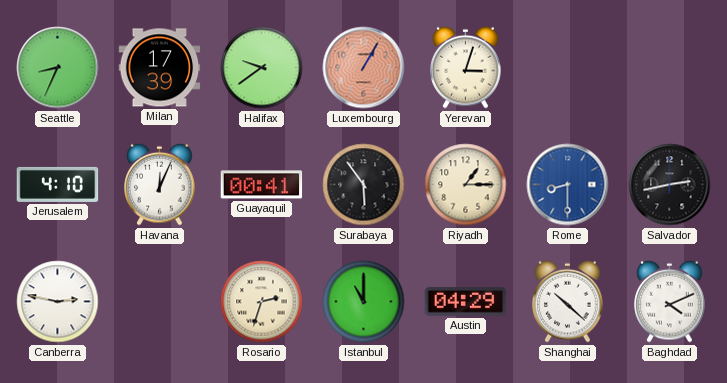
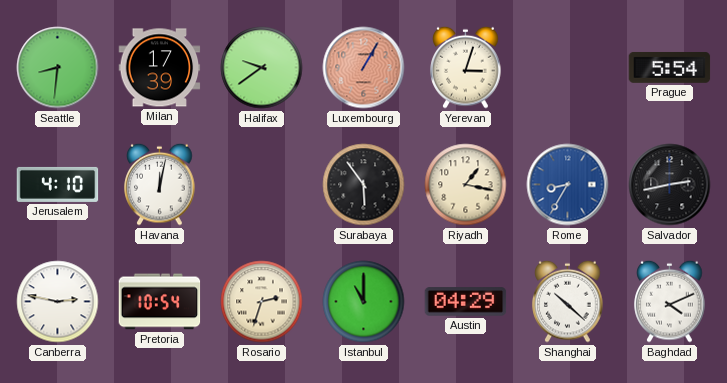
Seattle: 8:34 -> 8:31 (58, 68)
Prague: none -> 5:54 (670, 68)
Havana: 12:04 -> 12:02 (160, 184)
Guayaquil: 00:41 -> none (262, 185)
Riyadh: 1:15 -> 1:17 (466, 185)
Rome: 8:30 -> 8:35 (568, 185)
Pretoria: none -> 10:54 (160, 302)
